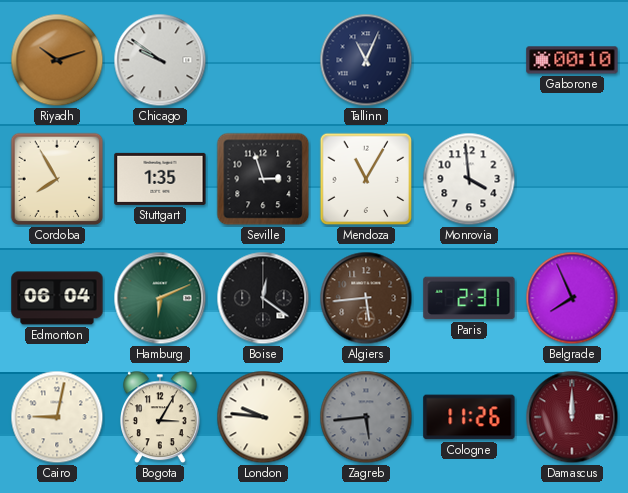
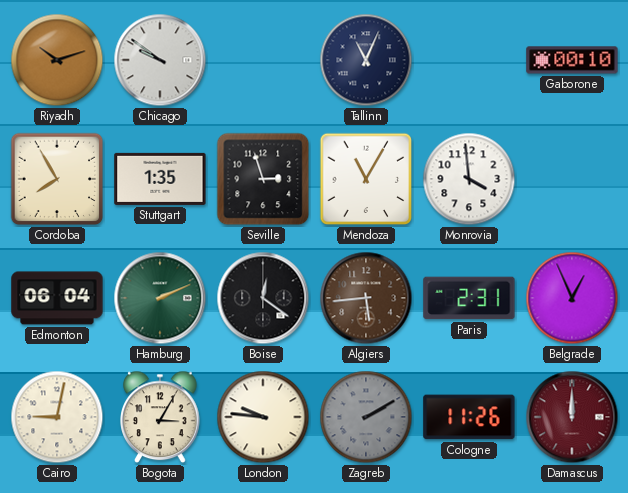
Hamburg: 6:11 -> 2:11 (160, 298)
Belgrade: 7:56 -> 12:56 (572, 298)
Zagreb: 5:44 -> 2:10 (366, 417)
